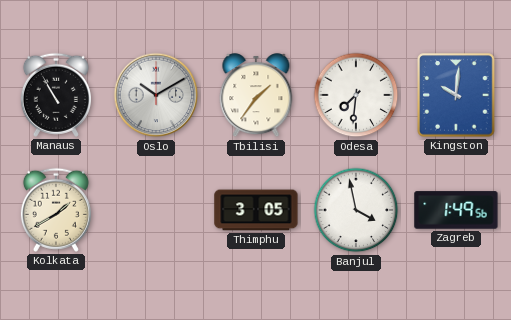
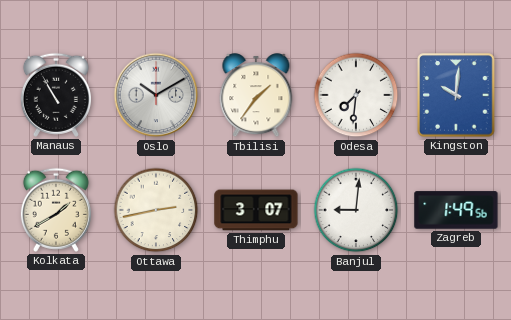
Ottawa: none -> 2:43 (156, 210)
Thimphu: 3:05 -> 3:07 (256, 210)
Banjul: 3:58 -> 9:01 (356, 210)
